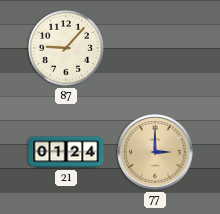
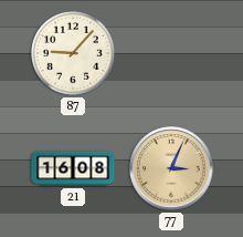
21: 01:24 -> 16:08 (73, 168)
77: 3:00 -> 3:04 (171, 168)
